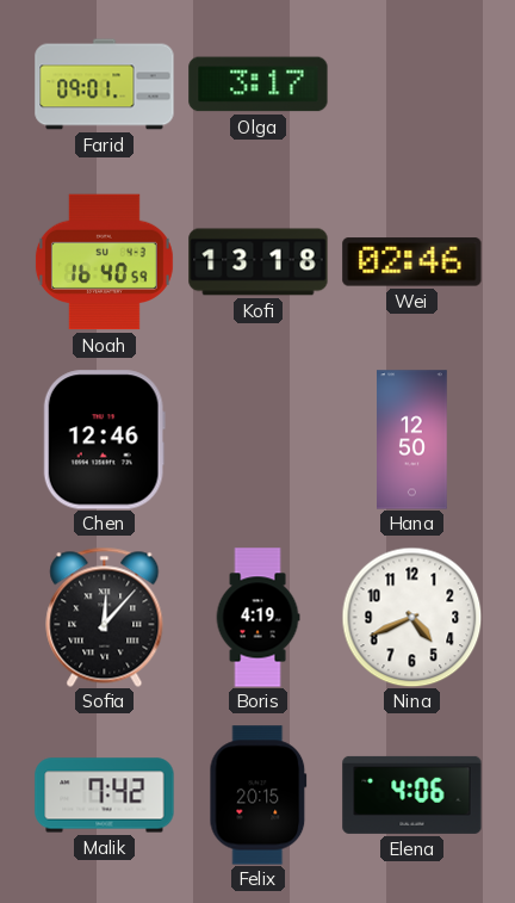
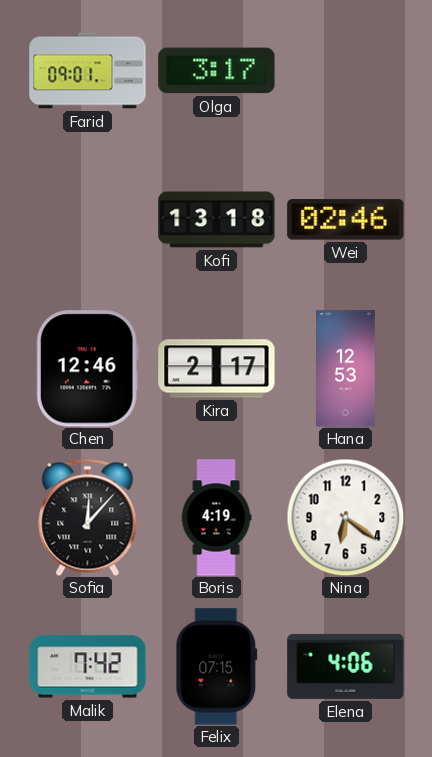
Noah: 16:40 -> none (104, 262)
Kira: none -> 2:17 (217, 369)
Hana: 12:50 -> 12:53 (346, 369)
Nina: 4:41 -> 6:21 (345, 517)
Felix: 20:15 -> 07:15 (217, 667)
